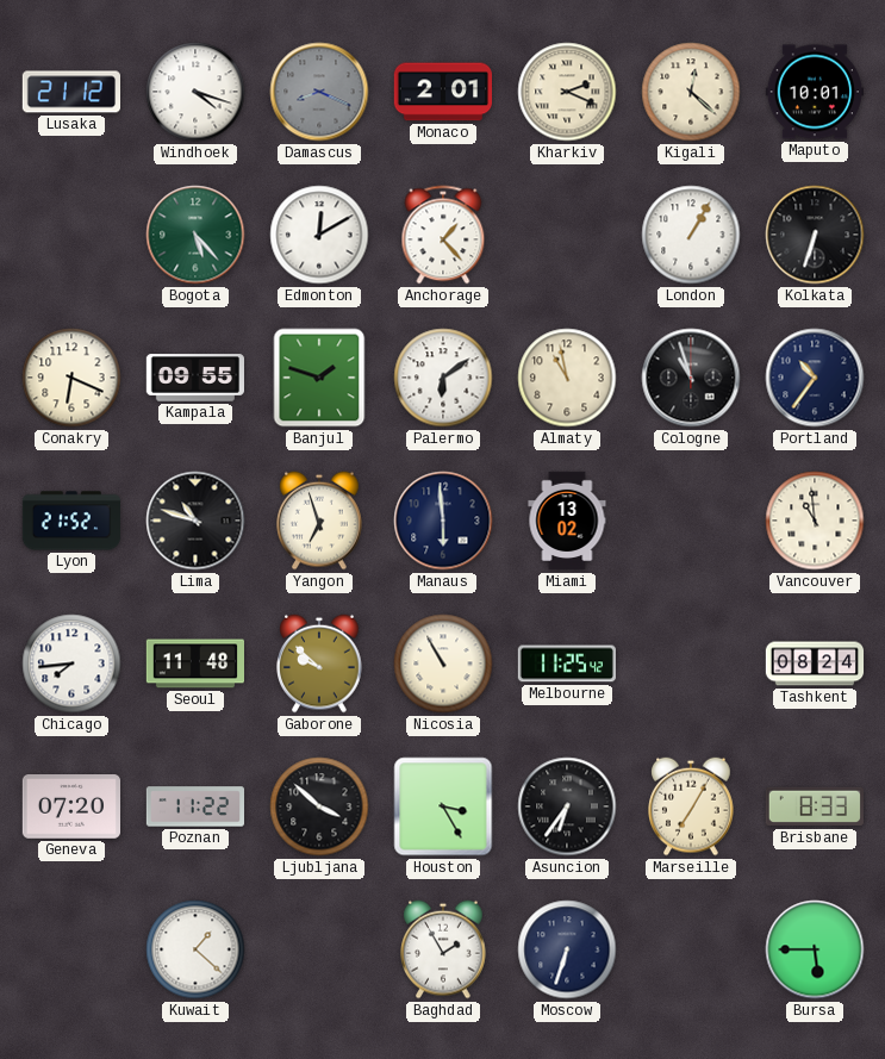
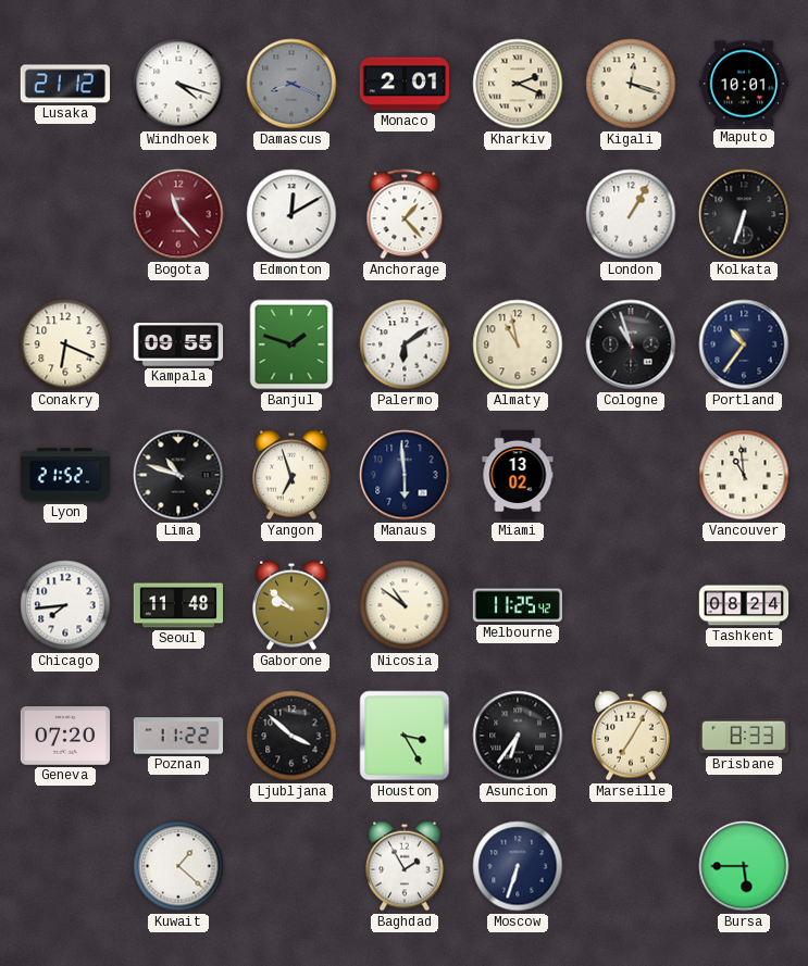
Kigali: 12:22 -> 12:18 (631, 84)
Bogota: 5:23 -> 11:23 (178, 214)
Bogota dial: green -> burgundy (178, 214)
Nicosia: 10:55 -> 10:51 (405, 605)
